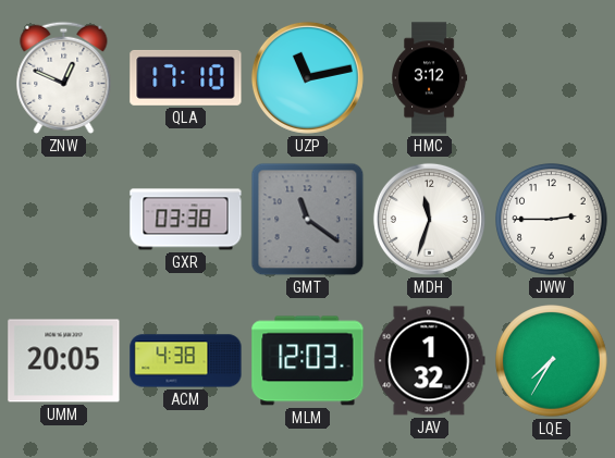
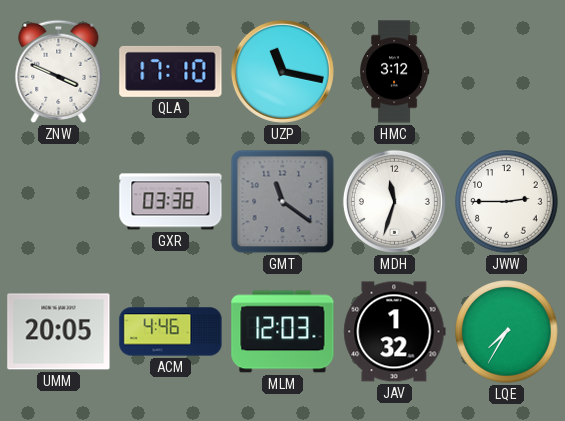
ZNW: 12:49 -> 3:49 (59, 71)
UZP: 11:13 -> 11:17 (282, 71)
ACM: 4:38 -> 4:46 (171, 332)
